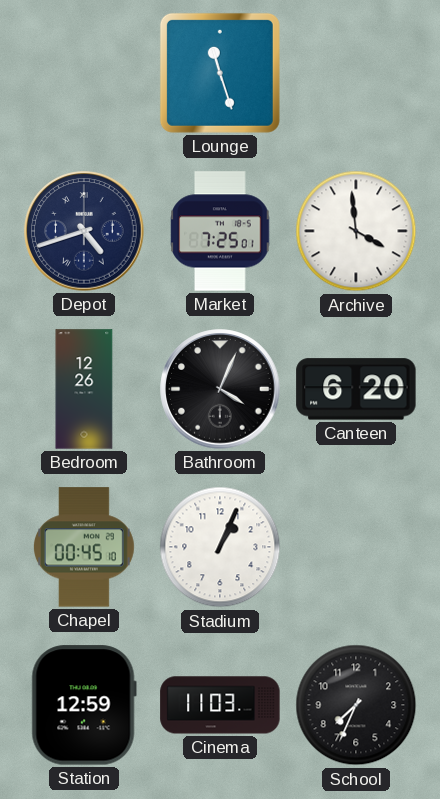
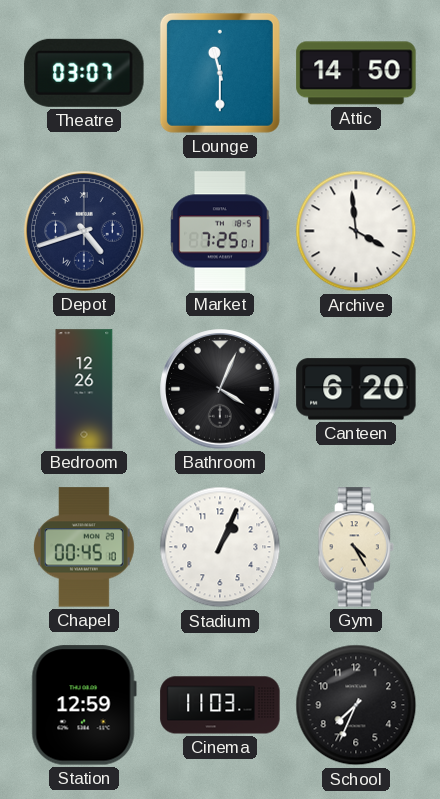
Theatre: none -> 03:07 (84, 73)
Lounge: 11:27 -> 11:30 (220, 73)
Attic: none -> 14:50 (356, 73)
Gym: none -> 4:25 (356, 547)
